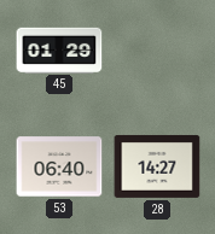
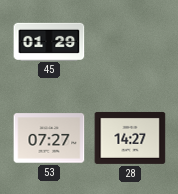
53: 06:40 -> 07:27 (49, 138)
